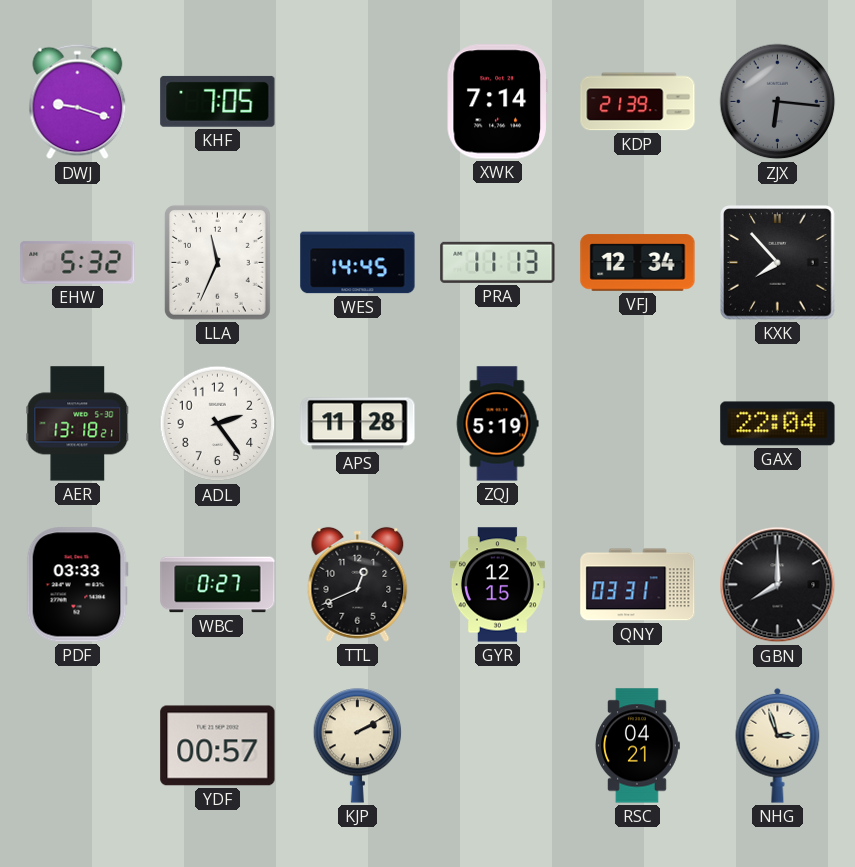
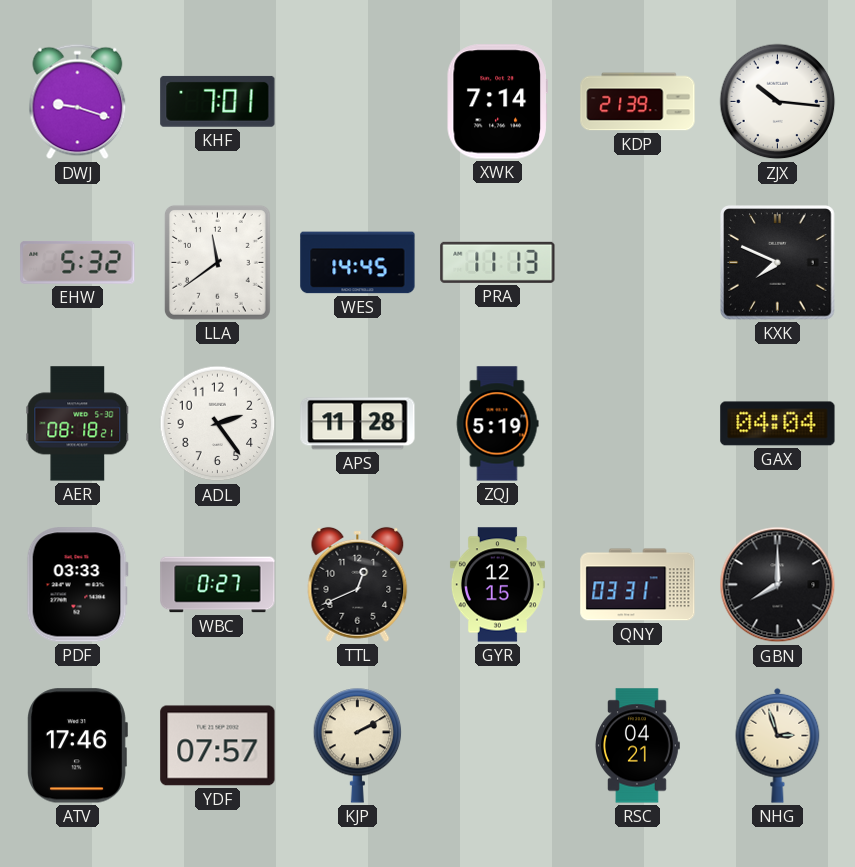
KHF: 7:05 -> 7:01 (218, 101)
ZJX: 6:16 -> 10:16 (778, 102)
ZJX dial: grey -> white (778, 102)
LLA: 11:34 -> 11:39 (217, 262)
VFJ: 12:34 -> none (638, 263)
KXK: 7:53 -> 7:49 (778, 263)
AER: 13:18 -> 08:18 (78, 424)
GAX: 22:04 -> 04:04 (778, 424)
ATV: none -> 17:46 (78, 746)
YDF: 00:57 -> 07:57 (218, 746)
